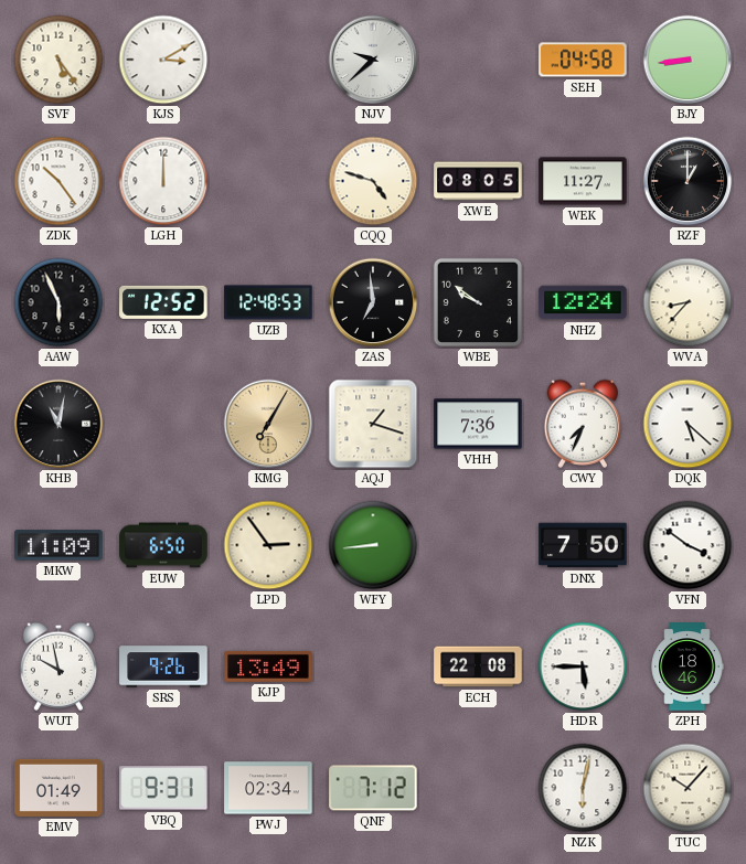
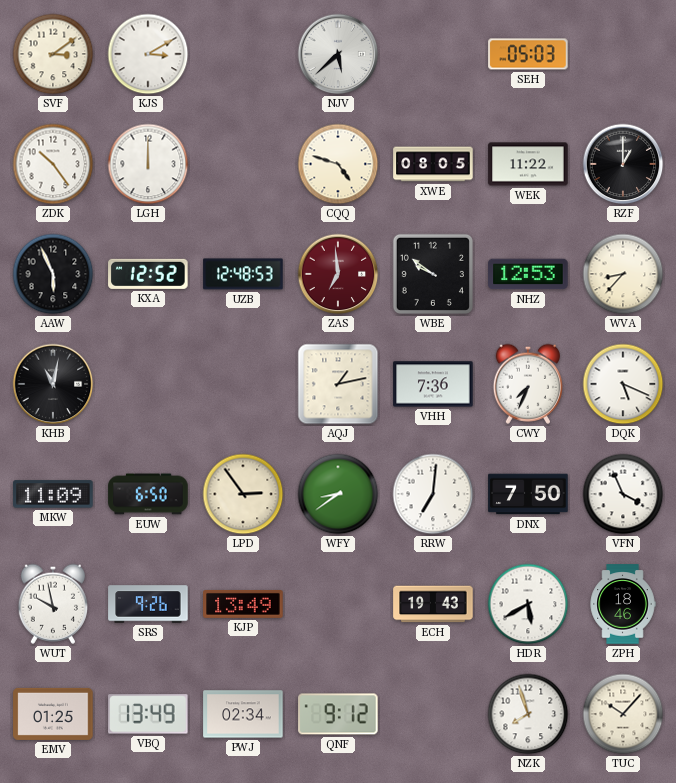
SVF: 5:24 -> 3:09 (53, 54)
NJV: 9:38 -> 5:38 (338, 54)
SEH: 04:58 -> 05:03 (528, 54)
BJY: 8:44 -> none (688, 60)
WEK: 11:27 -> 11:22 (528, 164)
ZAS dial: black -> burgundy (338, 274)
NHZ: 12:24 -> 12:53 (528, 274)
KMG: 7:05 -> none (268, 424)
AQJ: 1:18 -> 1:13 (338, 384)
DQK: 5:22 -> 5:19 (623, 384)
WFY: 8:44 -> 8:39 (338, 494)
RRW: none -> 7:01 (433, 494)
VFN: 3:51 -> 3:56 (623, 494)
ECH: 22:08 -> 19:43 (433, 604)
HDR: 5:45 -> 5:40 (528, 604)
EMV: 01:49 -> 01:25 (53, 714)
VBQ: 9:31 -> 13:49 (148, 714)
QNF: 7:12 -> 9:12 (338, 714)
NZK: 6:02 -> 7:57 (528, 714)
